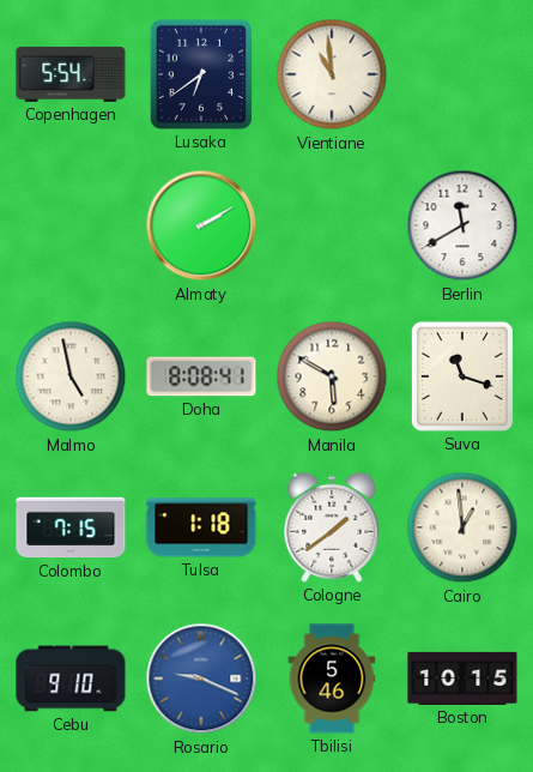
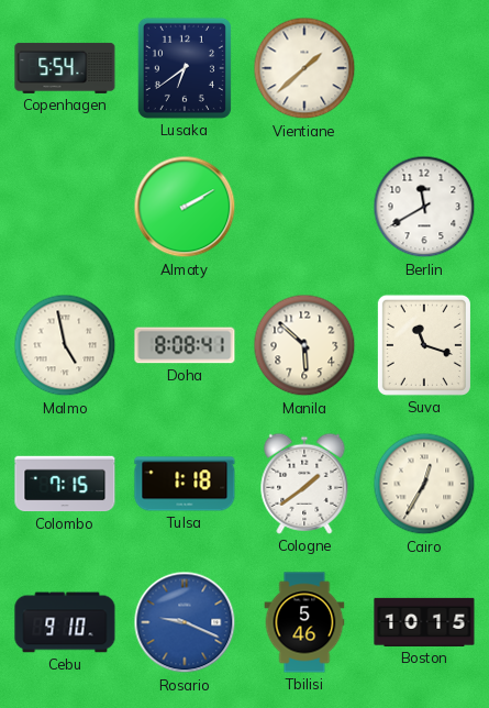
Vientiane: 10:59 -> 1:38 (304, 68)
Manila: 5:50 -> 5:52 (304, 345)
Cairo: 12:59 -> 12:35 (424, 484)
